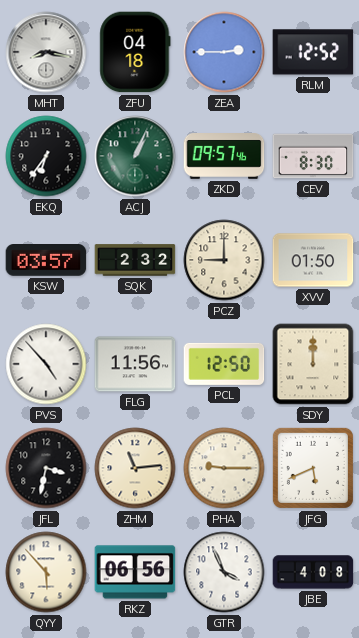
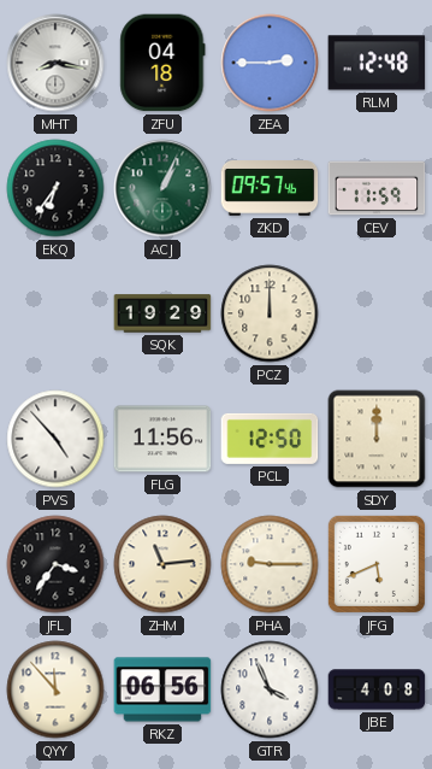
RLM: 12:52 -> 12:48 (377, 63)
CEV: 8:30 -> 11:59 (377, 188)
KSW: 03:57 -> none (46, 261)
SQK: 2:32 -> 19:29 (162, 313)
PCZ: 9:00 -> 12:00 (270, 313)
XVV: 01:50 -> none (313, 260)
JFL: 3:32 -> 3:36 (55, 564)
QYY: 5:53 -> 11:53 (55, 689)
